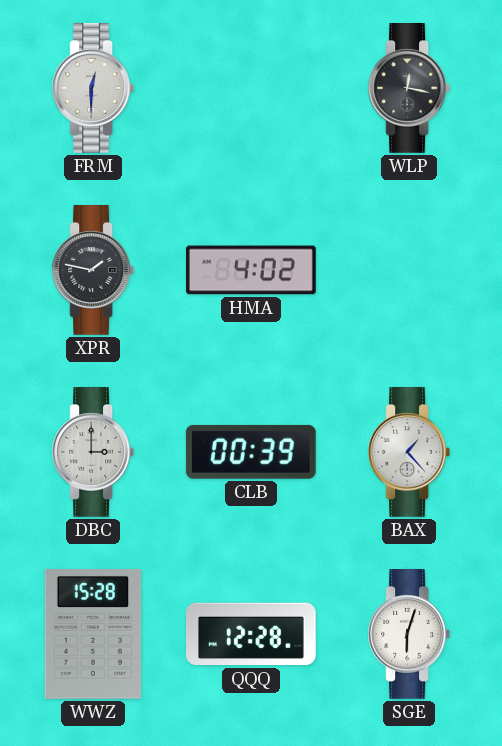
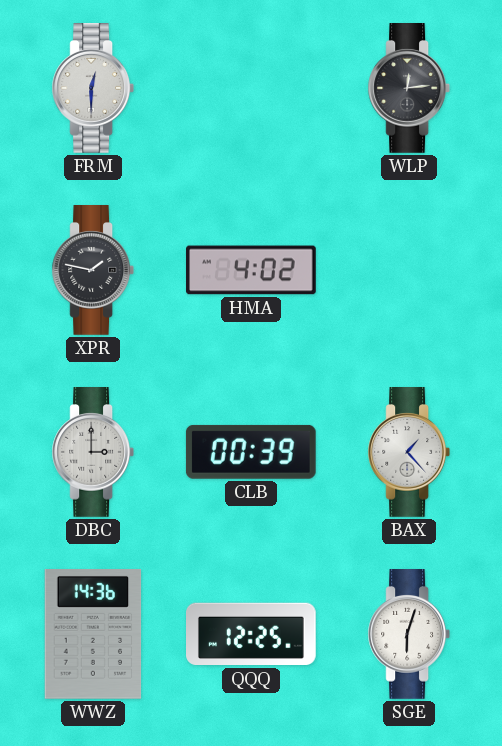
WLP: 12:17 -> 12:14 (408, 89)
WWZ: 15:28 -> 14:36 (93, 635)
QQQ: 12:28 -> 12:25 (252, 634)
